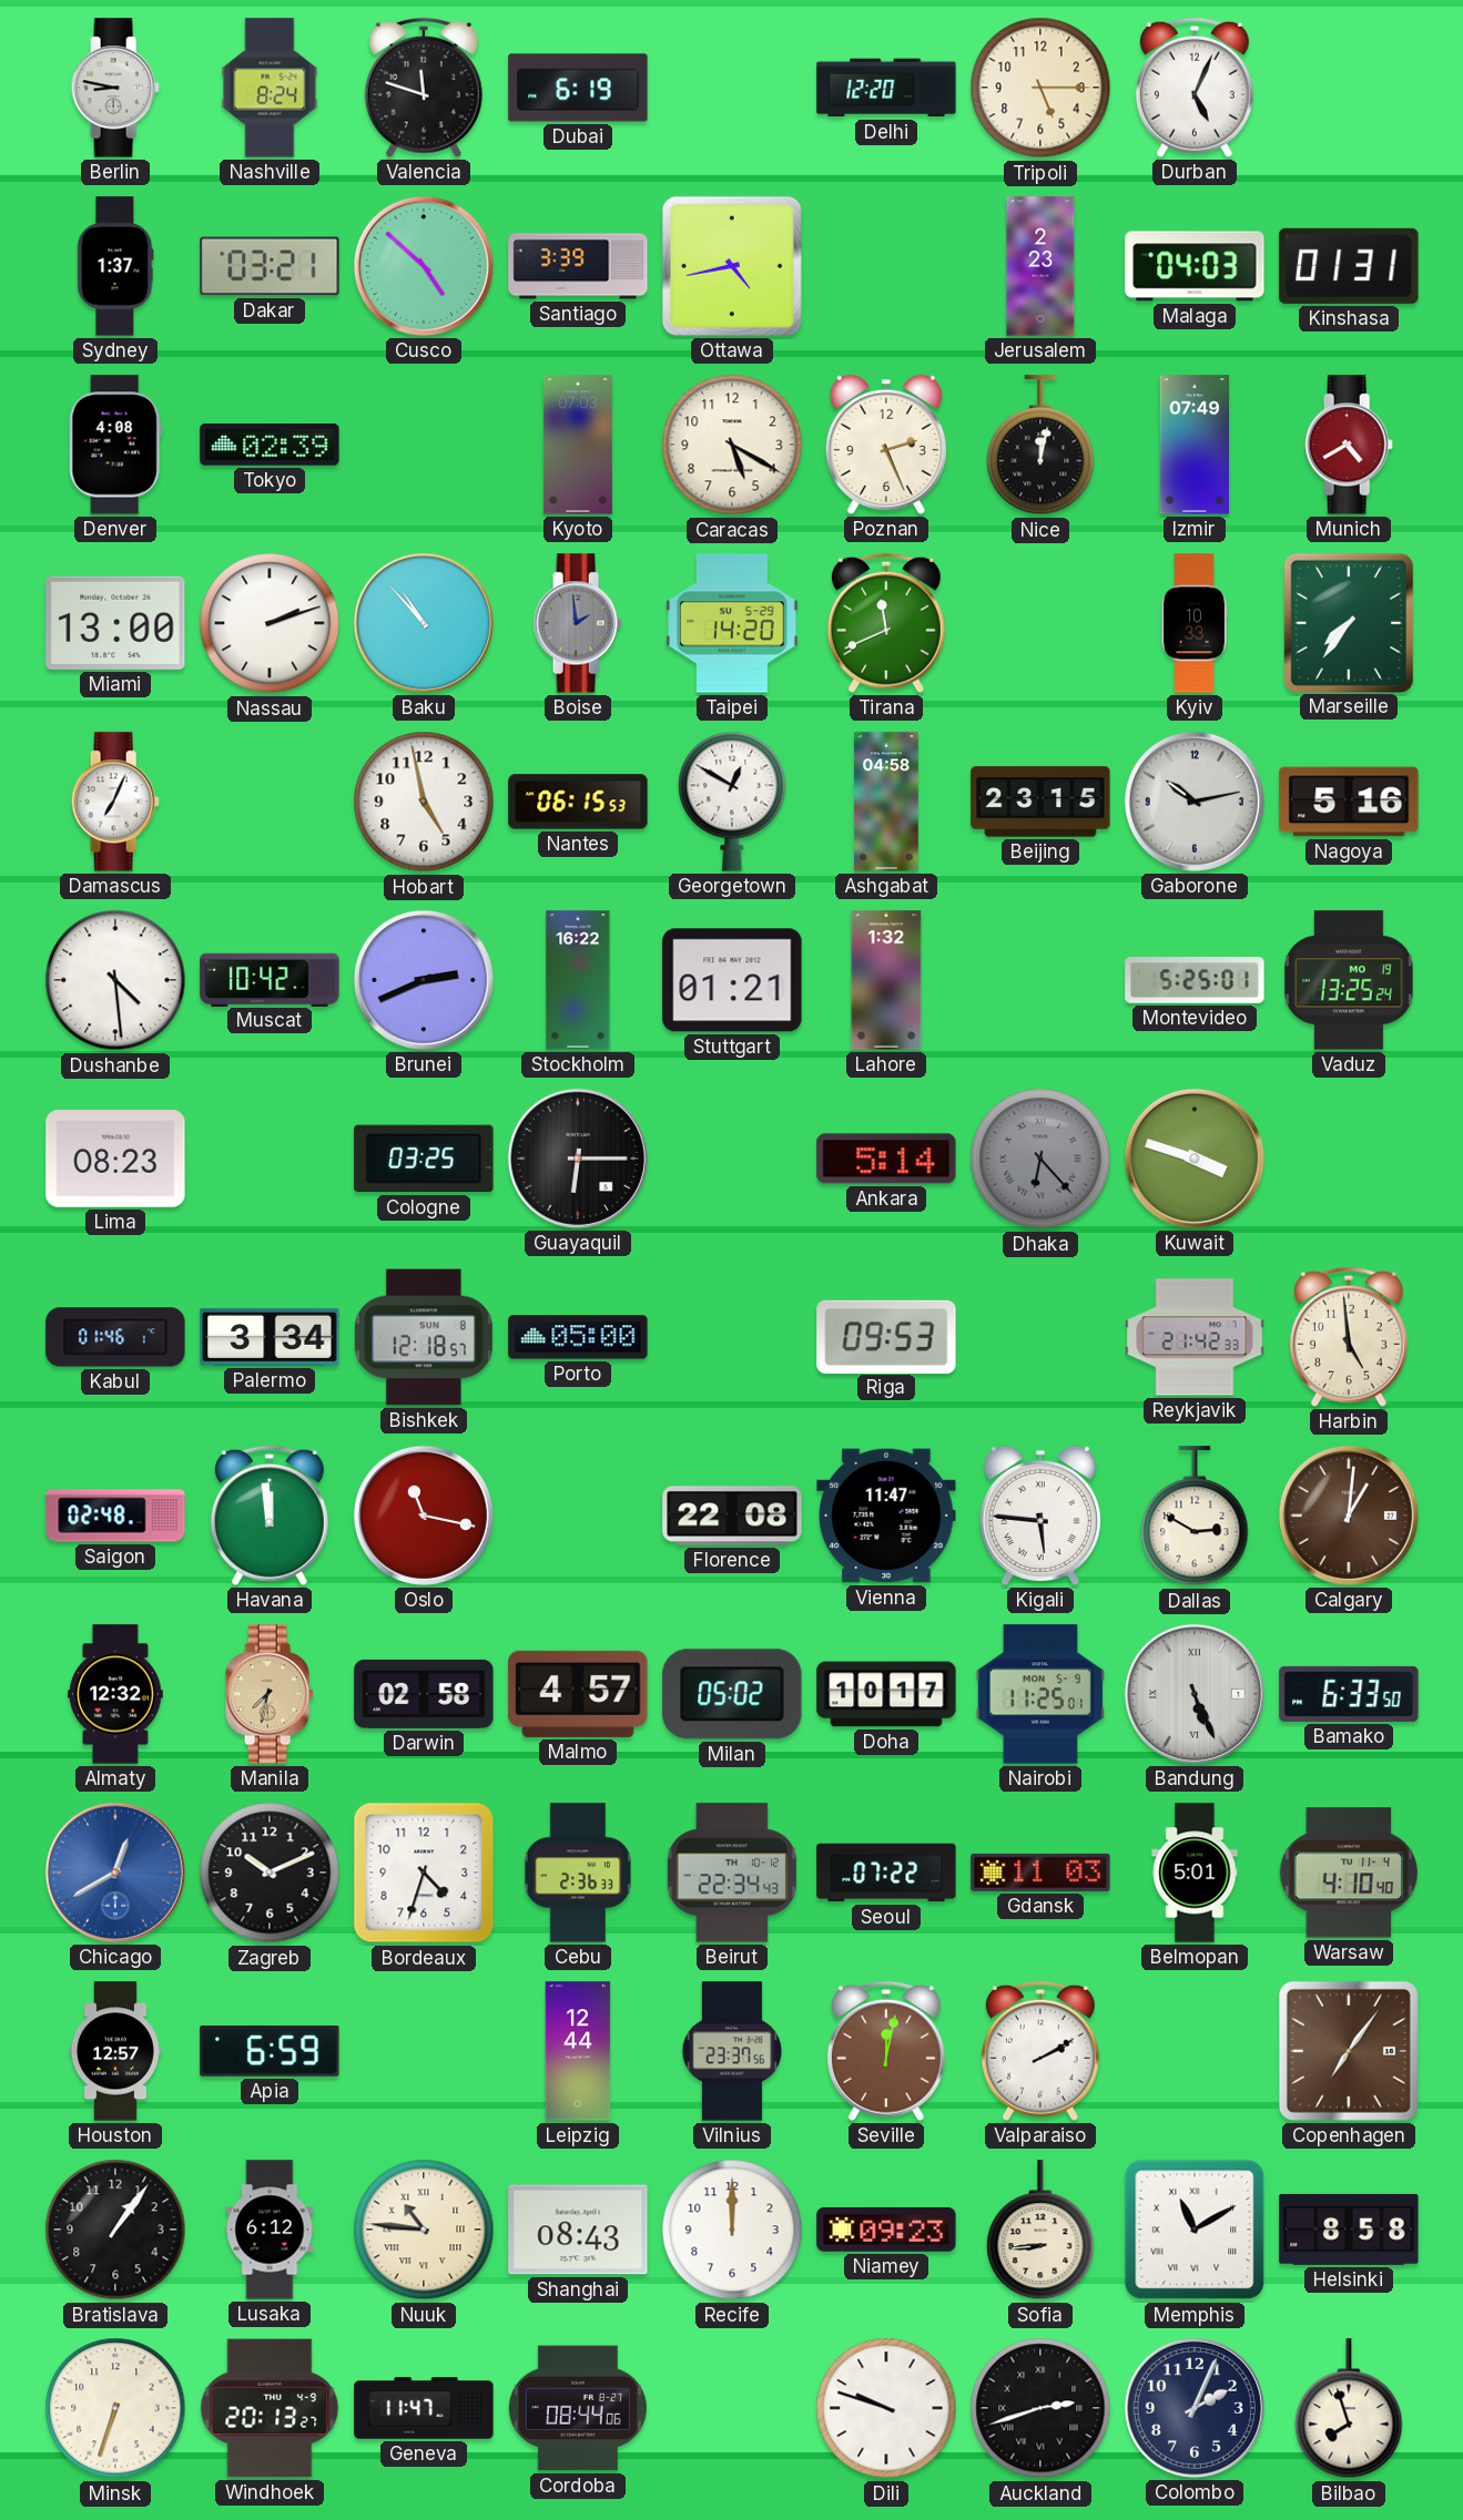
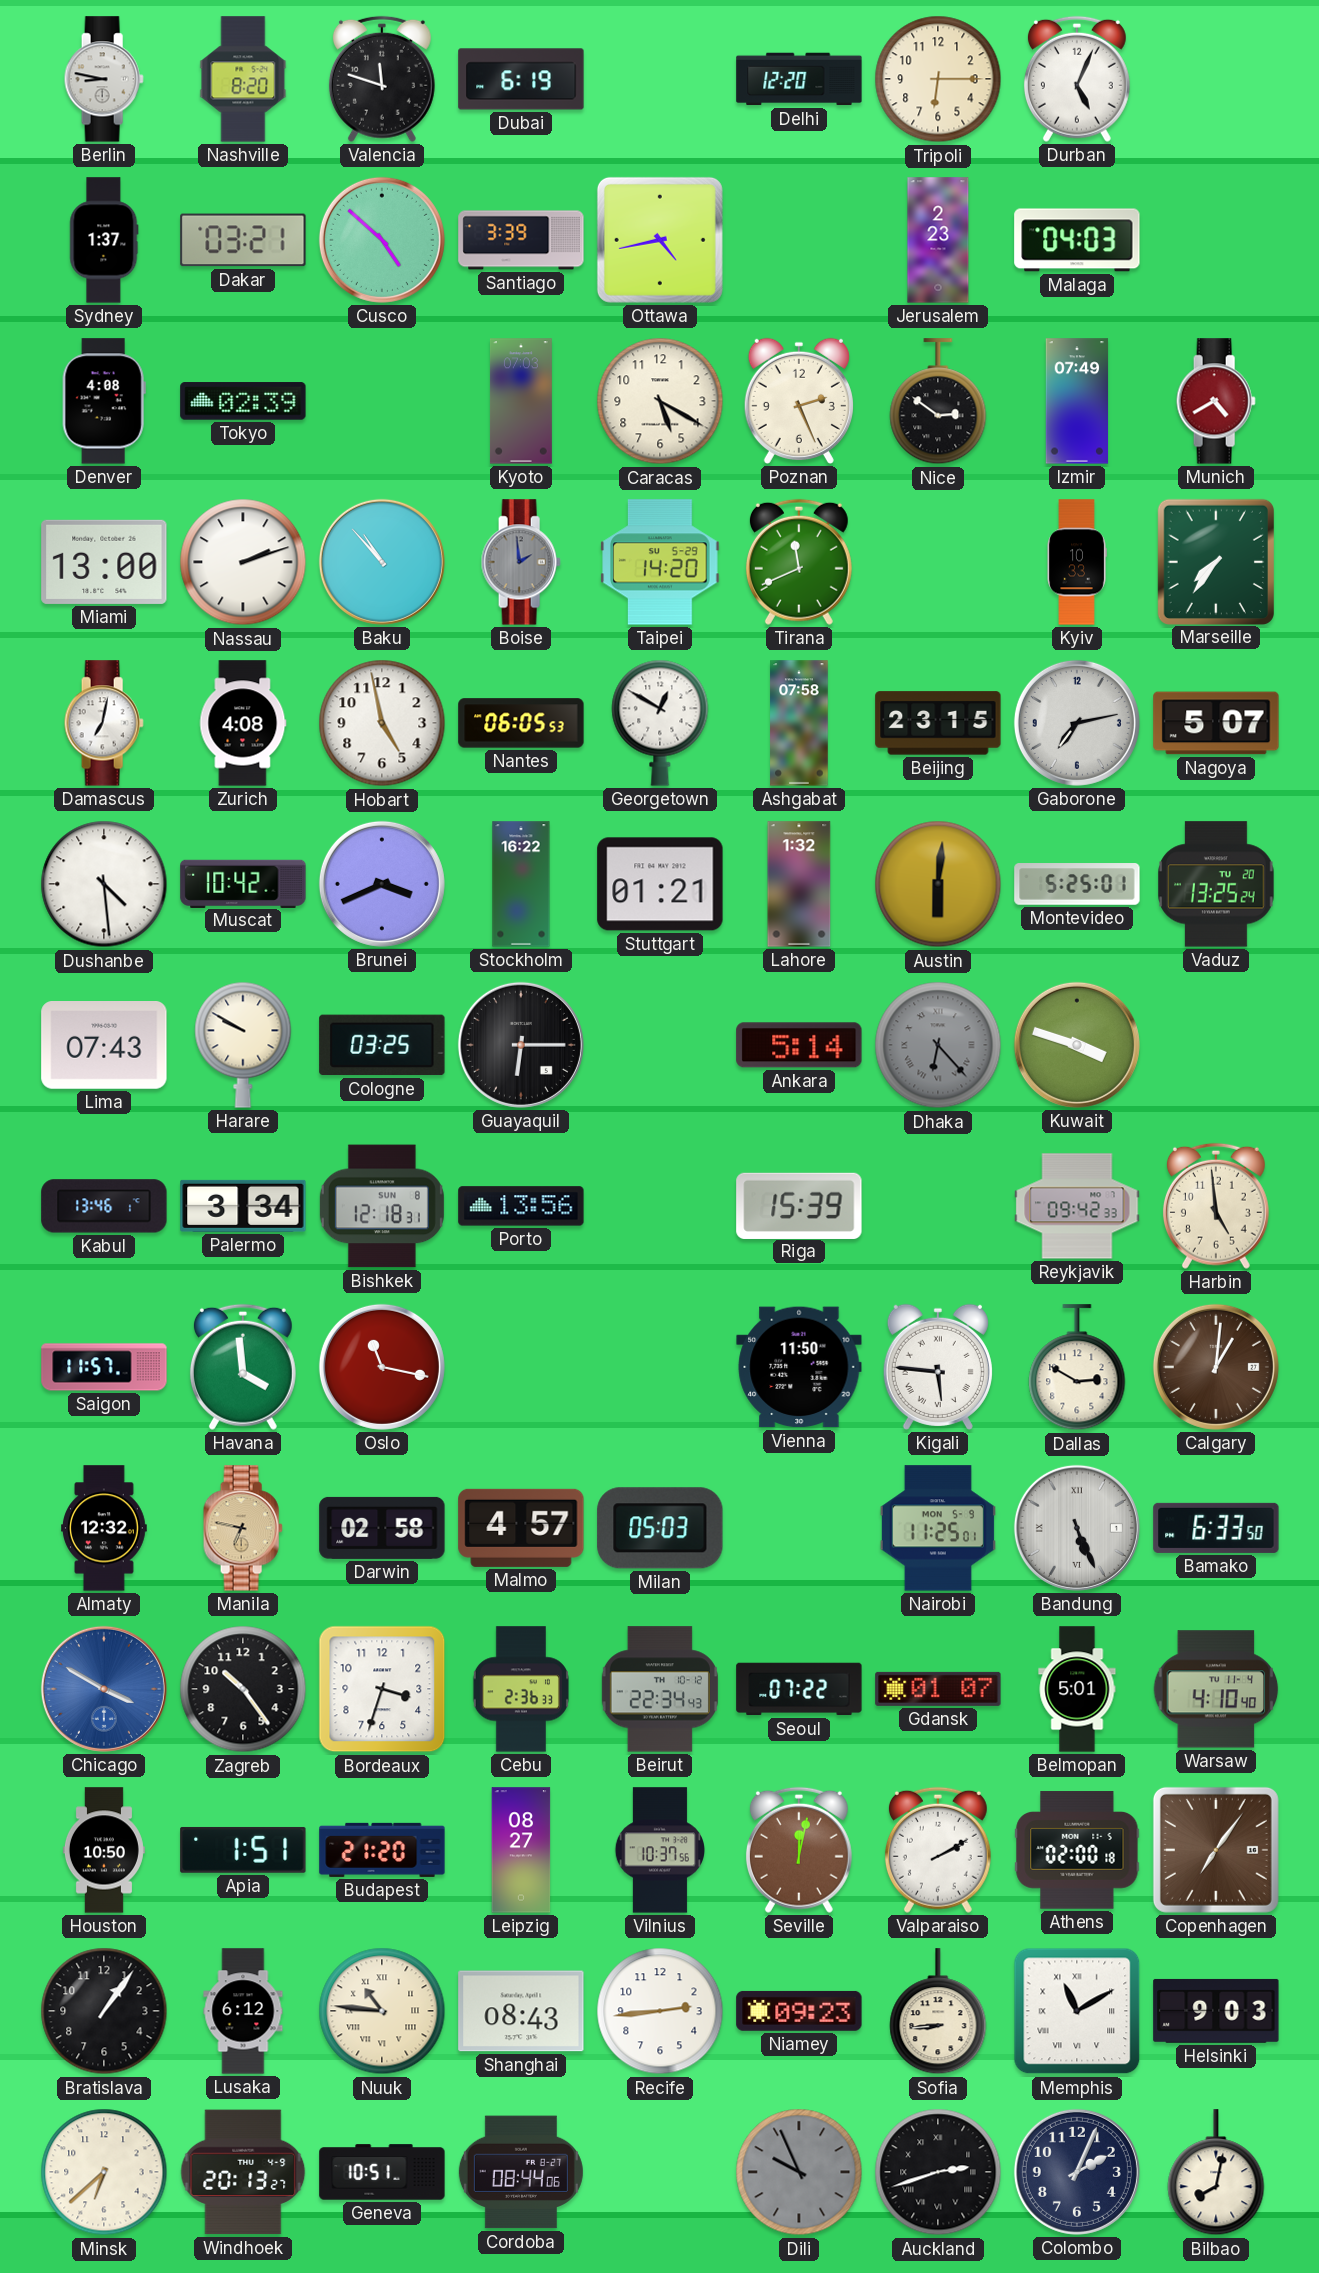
Nashville: 8:24 -> 8:20 (243, 79)
Tripoli: 5:15 -> 6:15 (938, 79)
Kinshasa: 01:31 -> none (1349, 266)
Nice: 12:02 -> 2:51 (938, 402)
Damascus: 7:04 -> 7:02 (104, 723)
Zurich: none -> 4:08 (243, 723)
Nantes: 06:15 -> 06:05 (521, 723)
Ashgabat: 04:58 -> 07:58 (799, 723)
Gaborone: 10:13 -> 7:13 (1077, 723)
Nagoya: 5:16 -> 5:07 (1216, 723)
Brunei: 2:41 -> 3:41 (382, 884)
Austin: none -> 6:01 (938, 884)
Vaduz date: MO 19 -> TU 20 (1216, 884)
Lima: 08:23 -> 07:43 (104, 1046)
Harare: none -> 9:50 (243, 1045)
Kabul: 01:46 -> 13:46 (104, 1206)
Bishkek: 12:18:57 -> 12:18:31 (382, 1206)
Porto: 05:00 -> 13:56 (521, 1206)
Riga: 09:53 -> 15:39 (799, 1205)
Reykjavik: 21:42 -> 09:42 (1077, 1206)
Saigon: 02:48 -> 11:57 (104, 1367)
Havana: 11:59 -> 3:59 (243, 1367)
Florence: 22:08 -> none (732, 1516)
Vienna: 11:47 -> 11:50 (799, 1367)
Manila: 7:32 -> 6:47 (243, 1528)
Milan: 05:02 -> 05:03 (660, 1528)
Doha: 10:17 -> none (886, 1694)
Chicago: 12:40 -> 3:50 (104, 1689)
Zagreb: 10:11 -> 10:24 (243, 1689)
Bordeaux: 4:33 -> 3:33 (382, 1689)
Gdansk: 11:03 -> 01:07 (938, 1689)
Houston: 12:57 -> 10:50 (104, 1850)
Apia: 6:59 -> 1:51 (243, 1850)
Budapest: none -> 21:20 (382, 1850)
Leipzig: 12:44 -> 08:27 (521, 1850)
Vilnius: 23:37 -> 10:37 (659, 1850)
Athens: none -> 02:00 (1077, 1850)
Recife: 12:00 -> 2:44 (660, 2011)
Helsinki: 8:58 -> 9:03 (1216, 2011)
Minsk: 6:33 -> 6:38 (104, 2172)
Geneva: 11:47 -> 10:51 (382, 2172)
Dili: 9:48 -> 9:56 (799, 2172)
Dili dial: white -> grey (799, 2172)
Bilbao: 7:57 -> 8:02 (1216, 2173)
